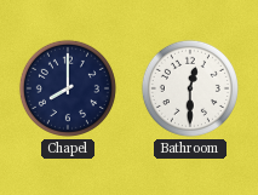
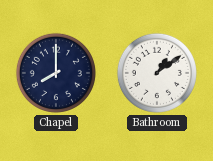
Bathroom: 12:30 -> 1:09 (157, 73)
